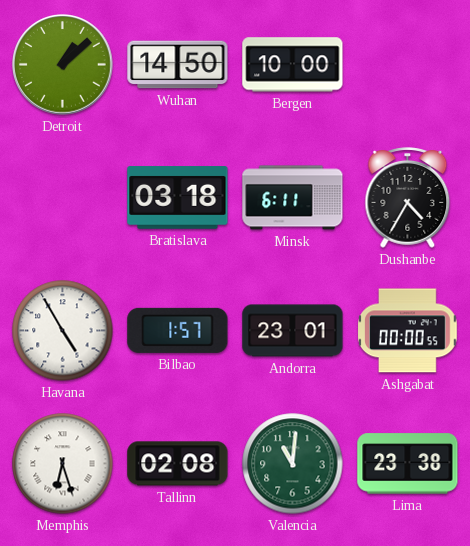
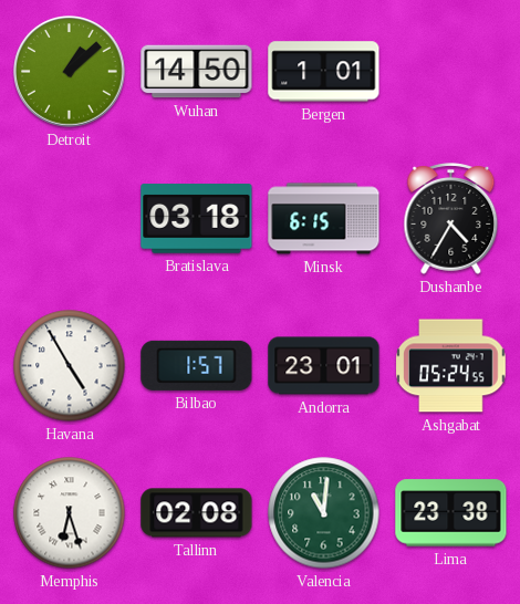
Bergen: 10:00 -> 1:01 (324, 72)
Minsk: 6:11 -> 6:15 (324, 219)
Ashgabat: 00:00 -> 05:24 (451, 366)
